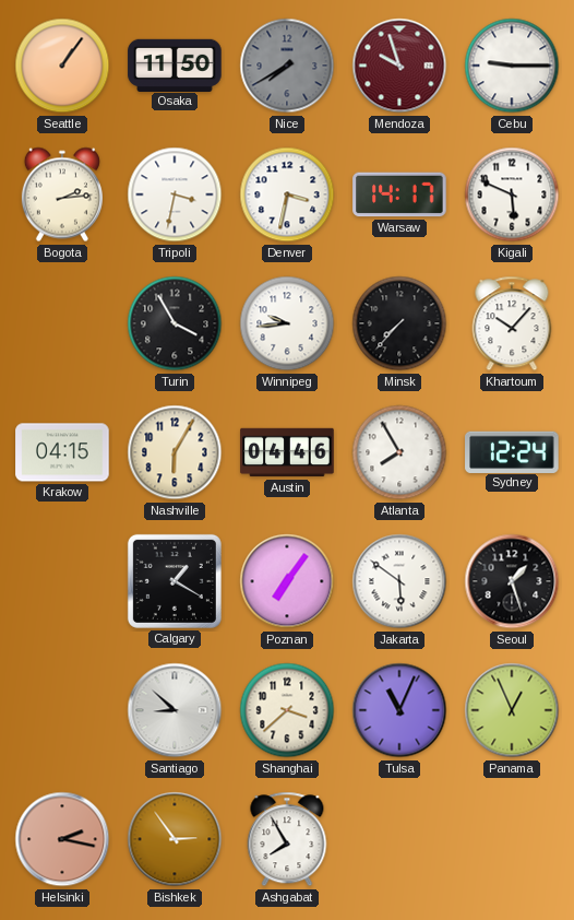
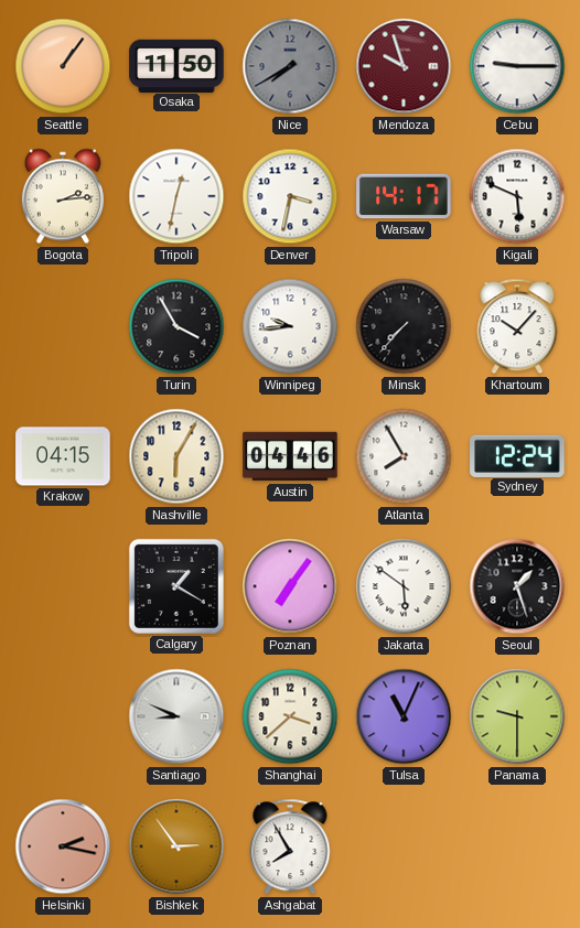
Tripoli: 3:32 -> 12:32 (176, 196)
Santiago: 8:52 -> 8:49 (176, 716)
Panama: 12:56 -> 9:30 (517, 716)
